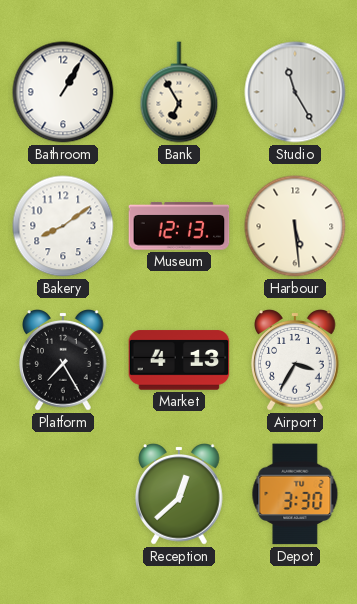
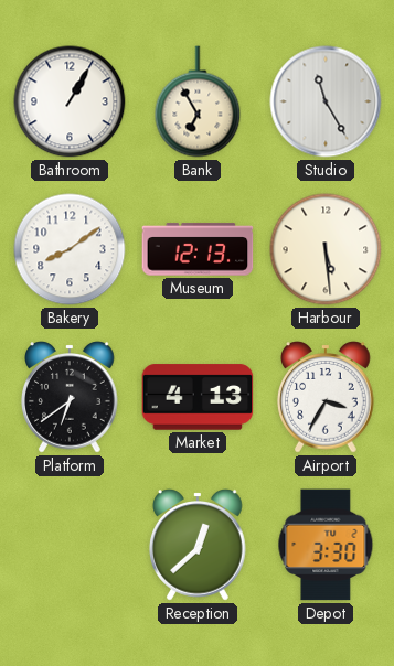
Platform: 7:25 -> 6:39 (70, 397)
